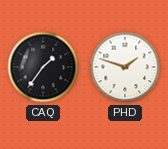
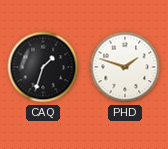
CAQ: 1:36 -> 1:33 (43, 67)
